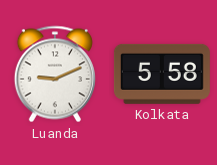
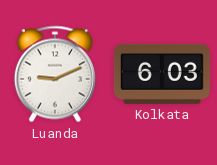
Kolkata: 5:58 -> 6:03 (162, 74)
